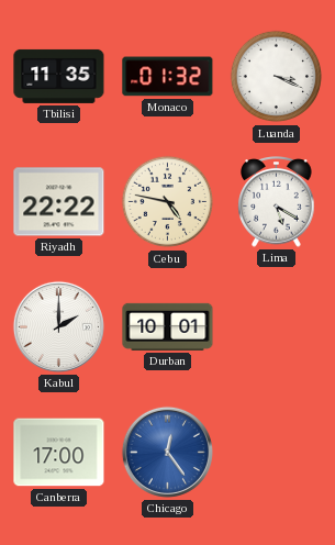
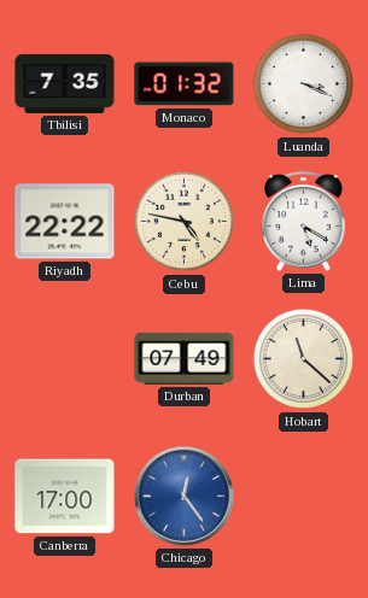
Tbilisi: 11:35 -> 7:35 (65, 83)
Kabul: 2:00 -> none (58, 326)
Durban: 10:01 -> 07:49 (185, 358)
Hobart: none -> 11:22 (304, 359)
